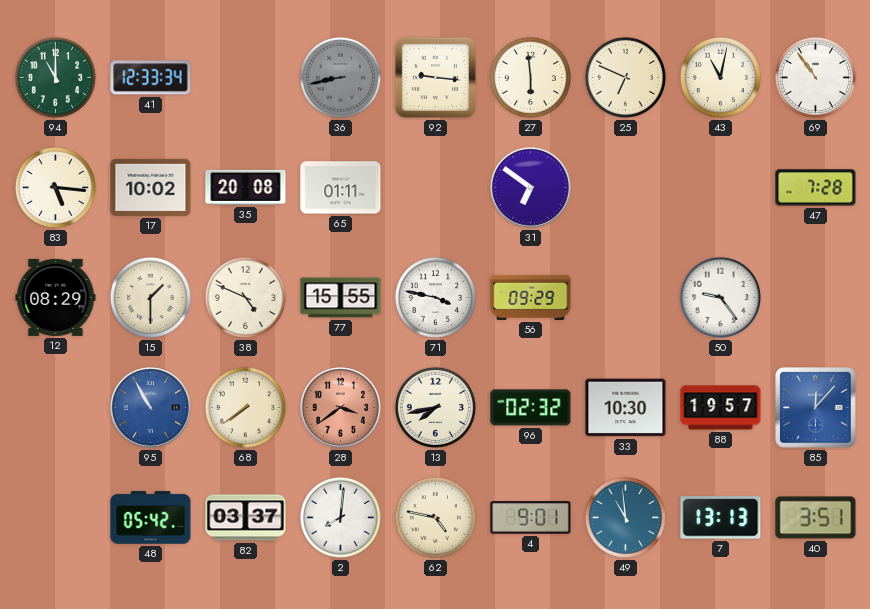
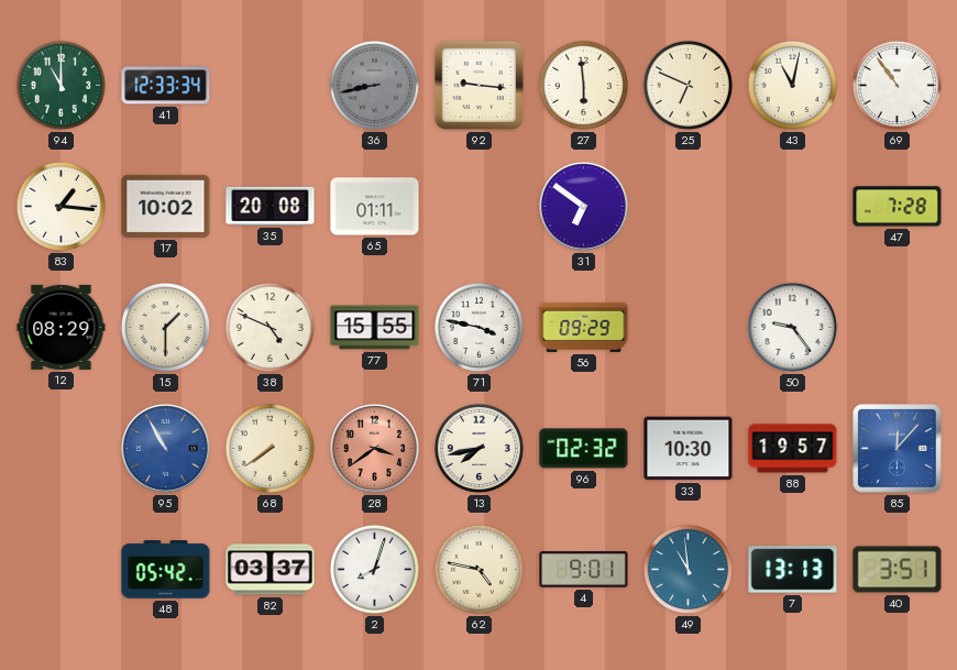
83: 5:16 -> 1:16 (61, 206)
2: 8:01 -> 8:03 (374, 569)
